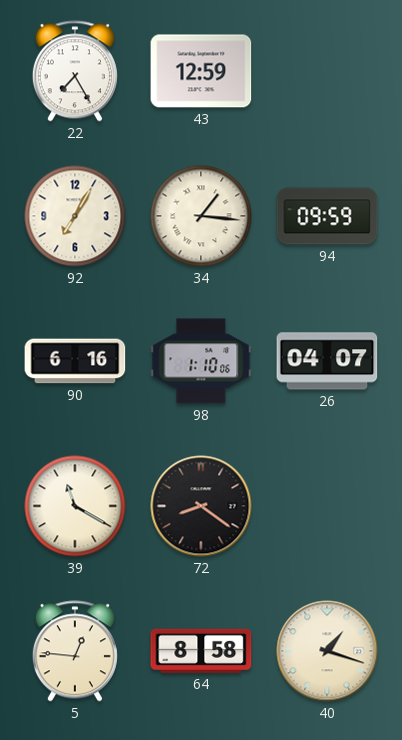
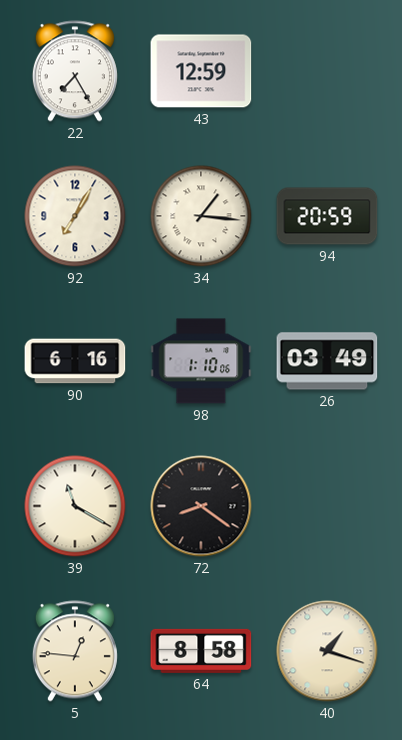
94: 09:59 -> 20:59 (327, 216)
26: 04:07 -> 03:49 (327, 361)
